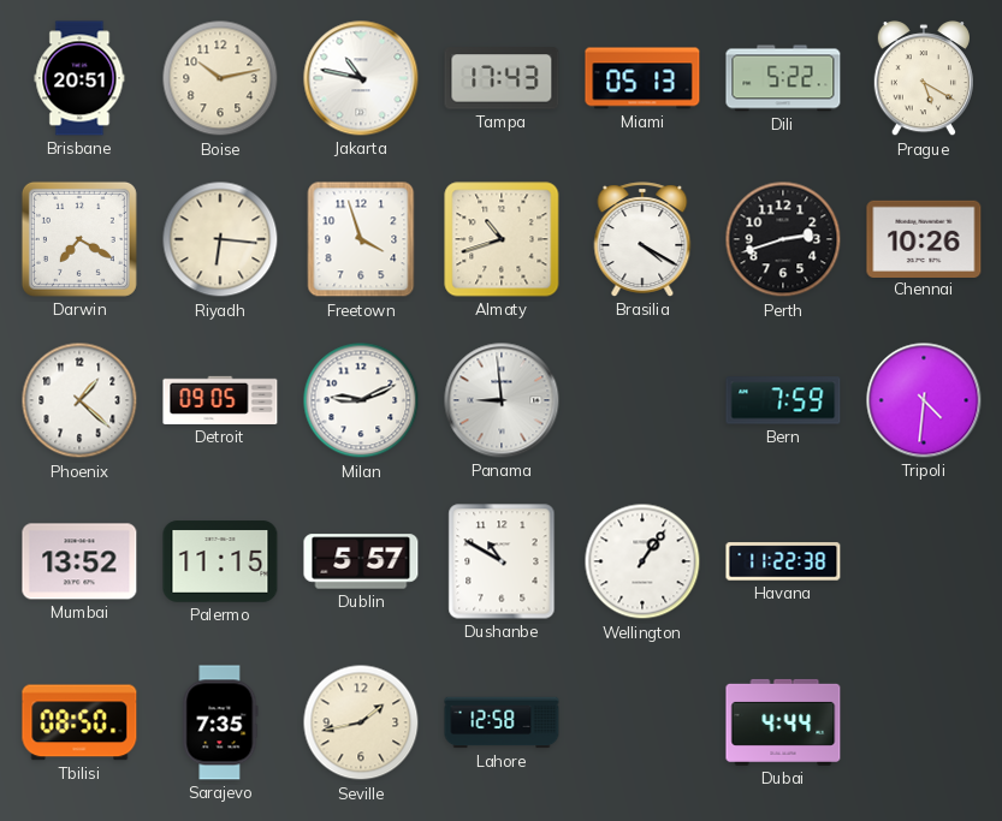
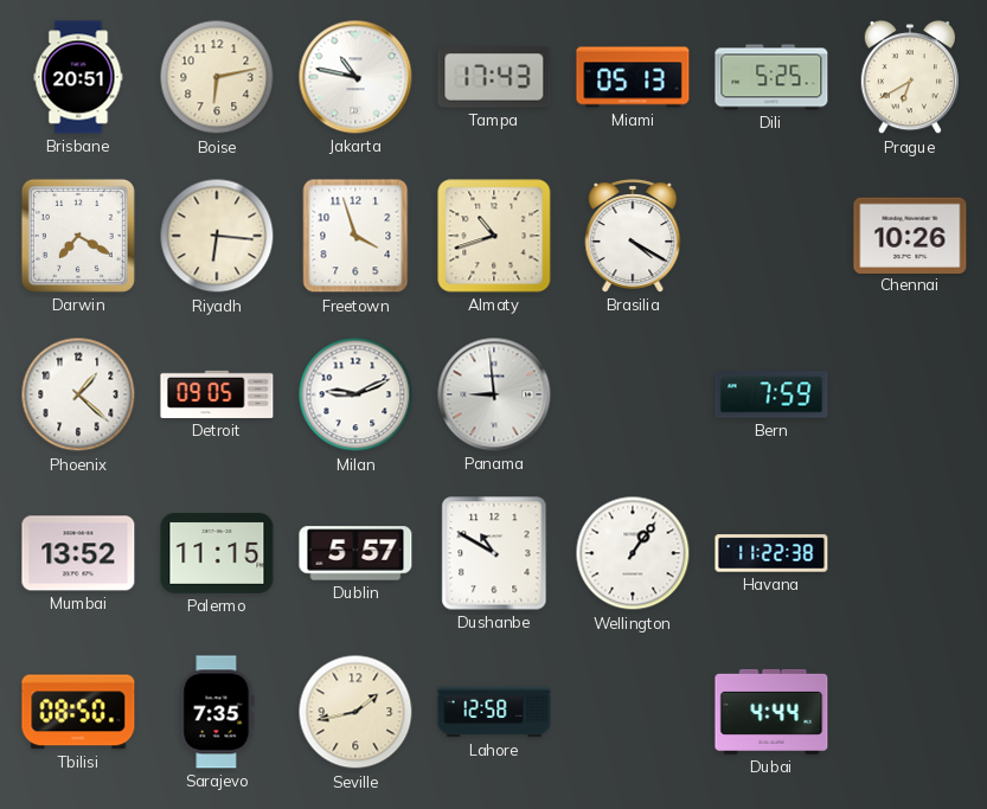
Boise: 10:13 -> 6:13 (217, 77)
Dili: 5:22 -> 5:25 (771, 77)
Prague: 5:20 -> 6:40 (910, 78)
Perth: 2:42 -> none (783, 239)
Tripoli: 4:31 -> none (924, 400)
